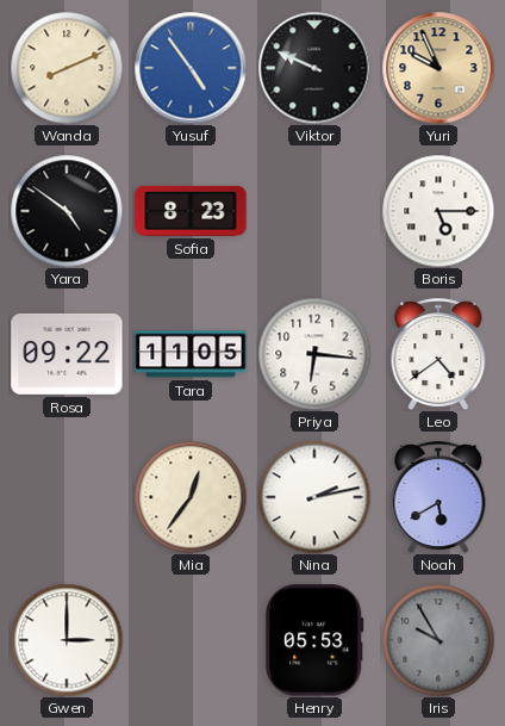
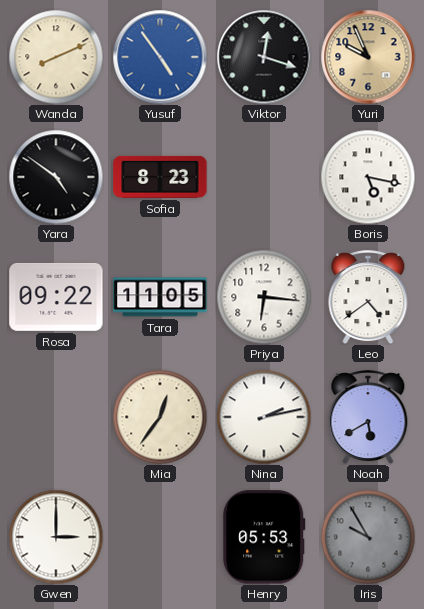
Viktor: 9:49 -> 12:18 (264, 57)
Boris: 5:15 -> 5:17 (368, 177)
